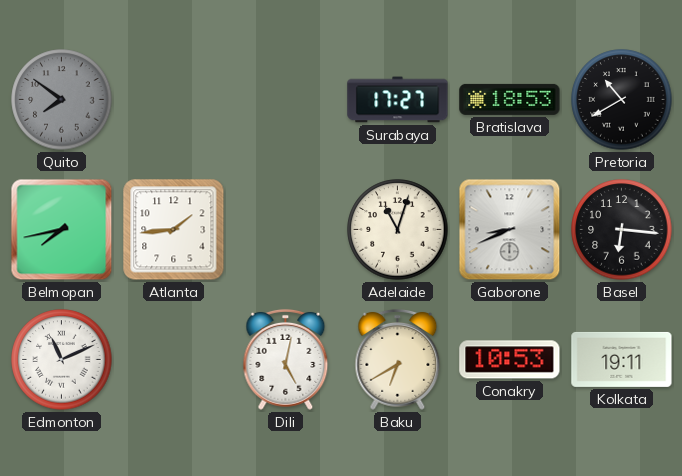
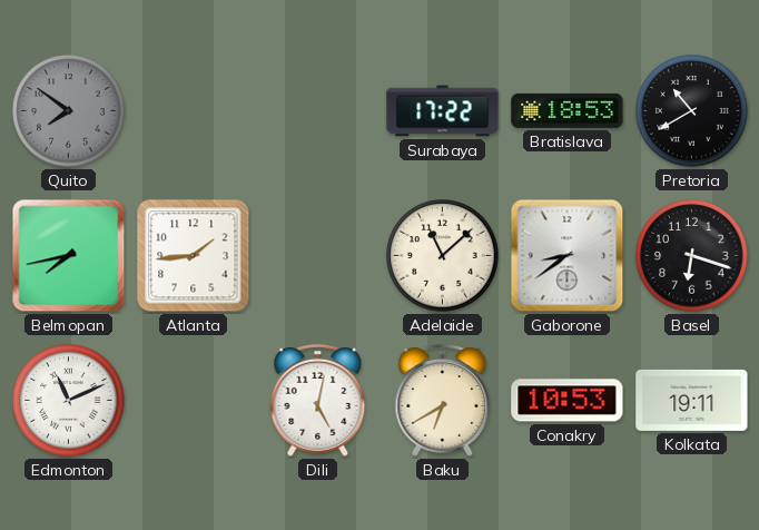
Surabaya: 17:27 -> 17:22 (443, 111)
Adelaide: 11:03 -> 11:08 (443, 256)
Gaborone: 8:41 -> 8:39 (568, 256)
Basel: 6:16 -> 6:18 (692, 256)
